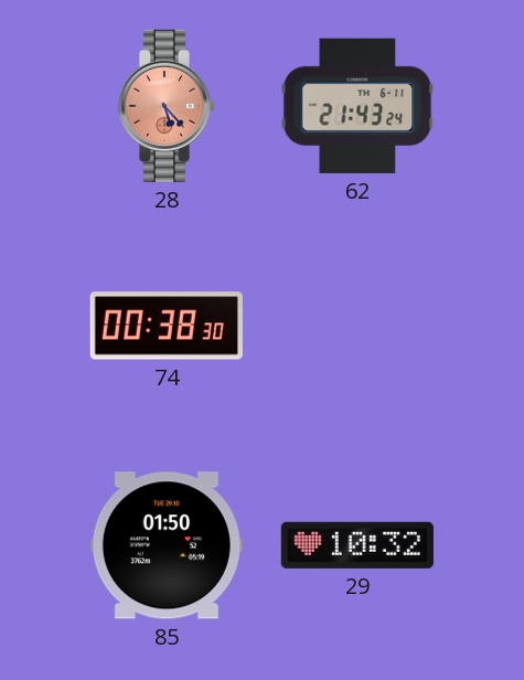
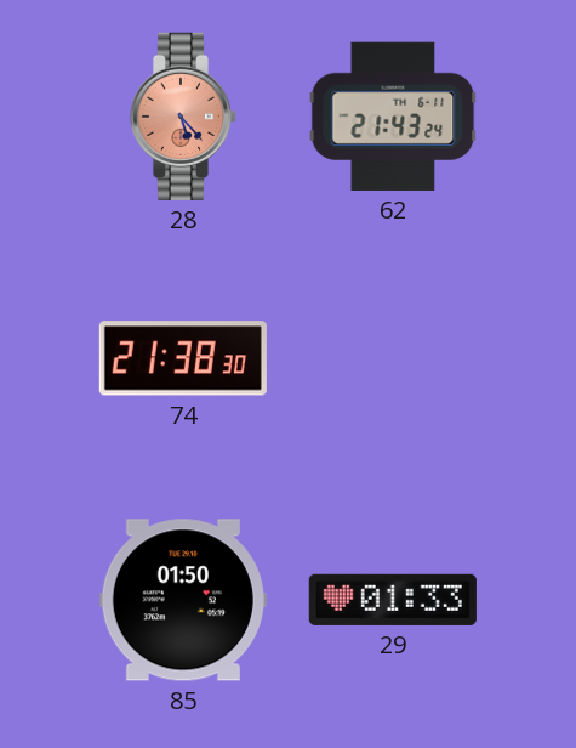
74: 00:38 -> 21:38 (183, 358)
29: 10:32 -> 01:33 (393, 600)
